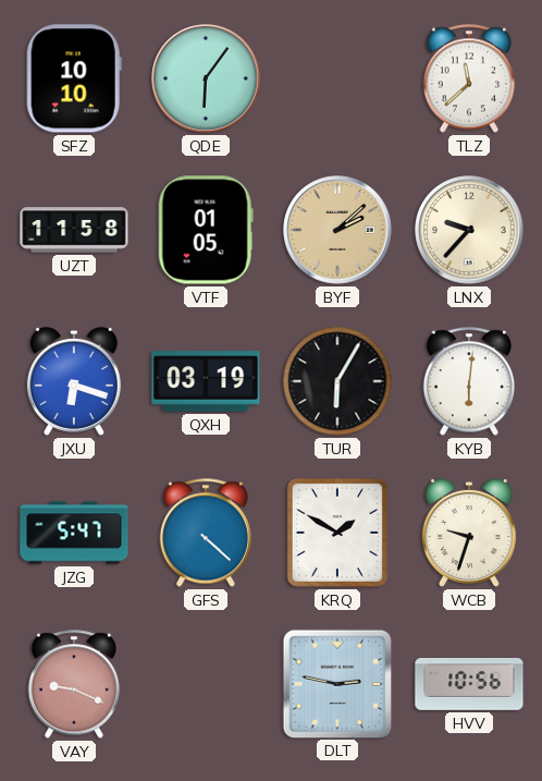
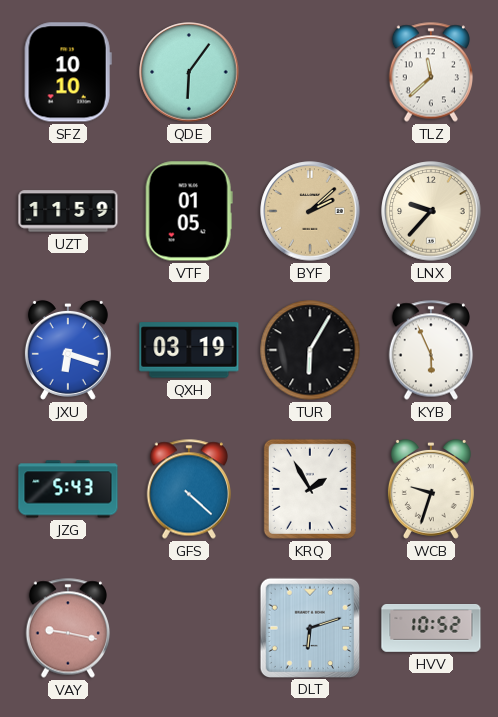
UZT: 11:58 -> 11:59 (68, 211)
KYB: 6:01 -> 5:56 (430, 350)
JZG: 5:47 -> 5:43 (68, 489)
KRQ: 1:50 -> 1:55 (310, 489)
VAY: 9:19 -> 9:17 (67, 628)
DLT: 2:47 -> 6:12 (309, 627)
HVV: 10:56 -> 10:52 (431, 629)
